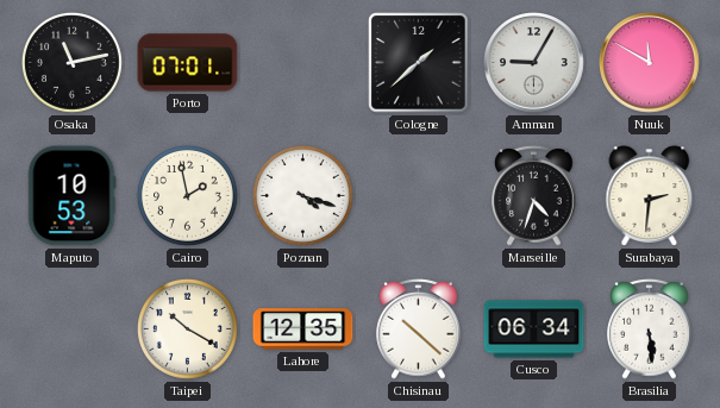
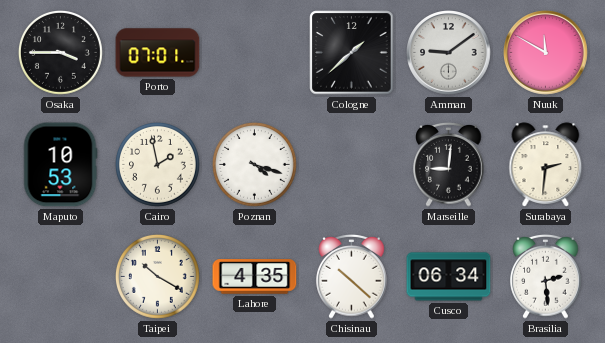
Osaka: 11:13 -> 3:45 (60, 52)
Amman: 9:05 -> 9:09 (449, 53)
Marseille: 4:33 -> 9:01 (449, 165)
Lahore: 12:35 -> 4:35 (255, 277)
Brasilia: 5:29 -> 2:29 (546, 277)
